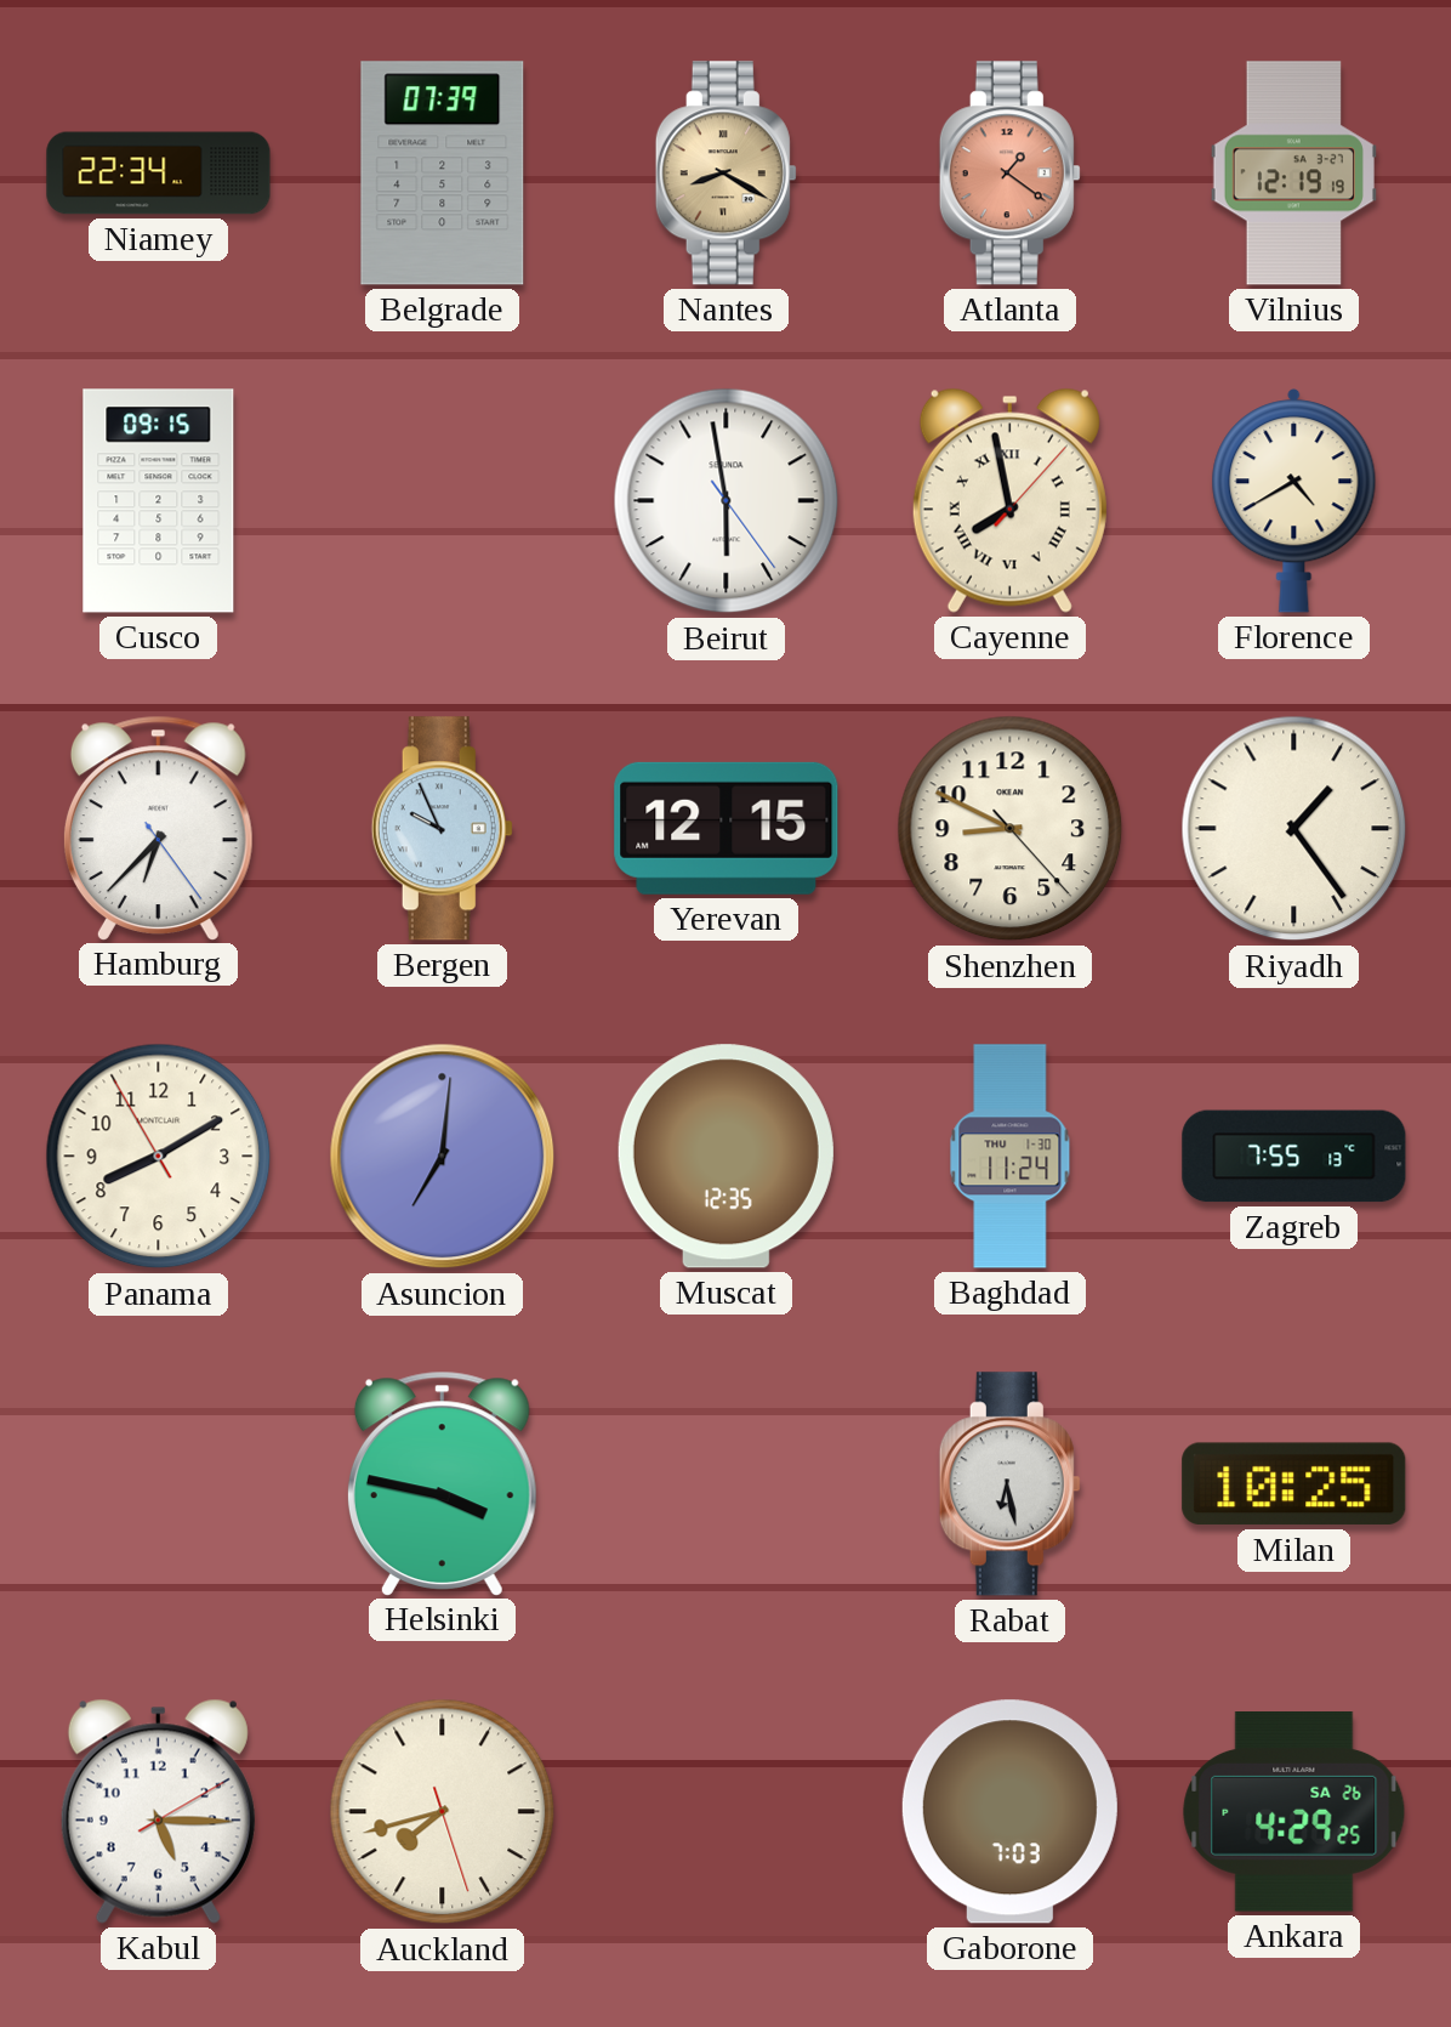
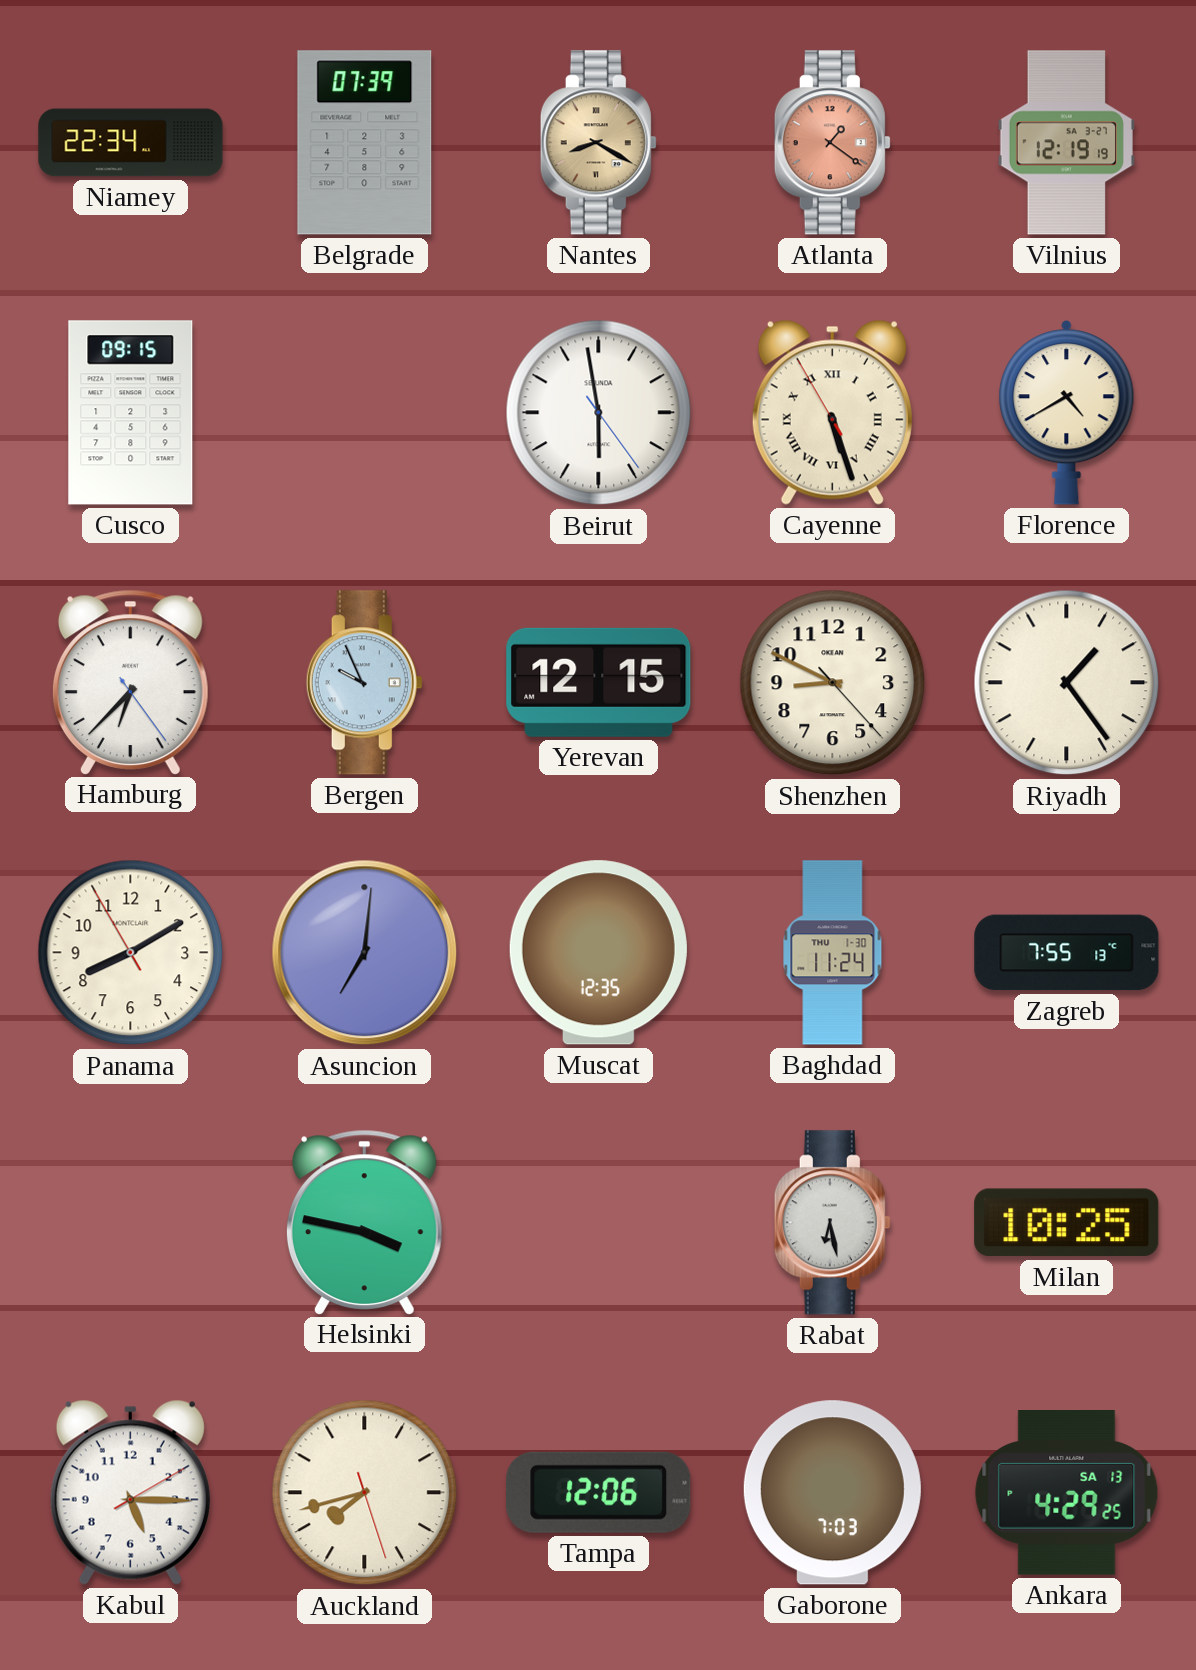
Cayenne: 7:58 -> 5:26 (832, 412)
Tampa: none -> 12:06 (599, 1492)
Ankara date: SA 26 -> SA 13 (1067, 1493)
